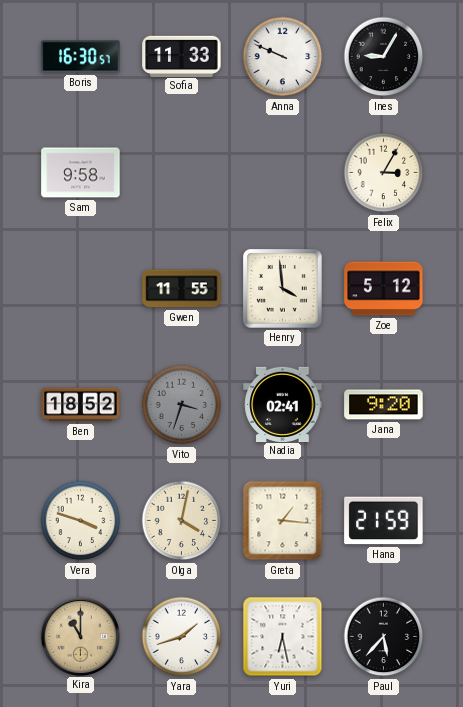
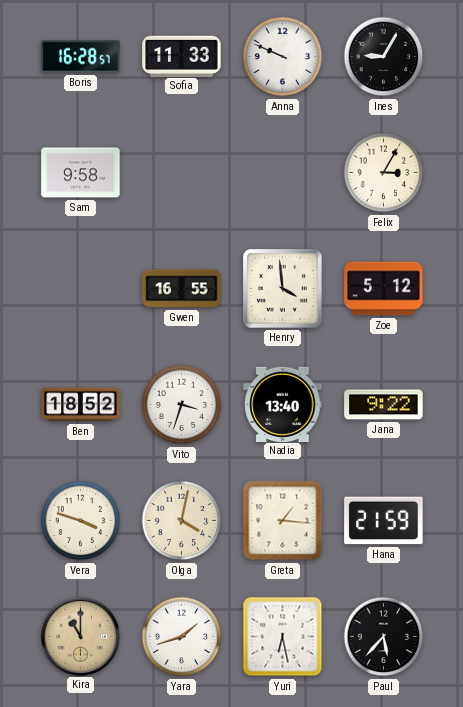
Boris: 16:30 -> 16:28 (81, 57)
Gwen: 11:55 -> 16:55 (182, 289)
Vito dial: grey -> white (182, 405)
Nadia: 02:41 -> 13:40 (283, 404)
Jana: 9:20 -> 9:22 (384, 405)
